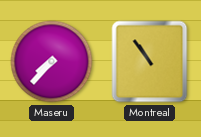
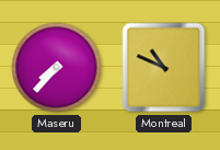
Montreal: 10:54 -> 10:49 (164, 68)
